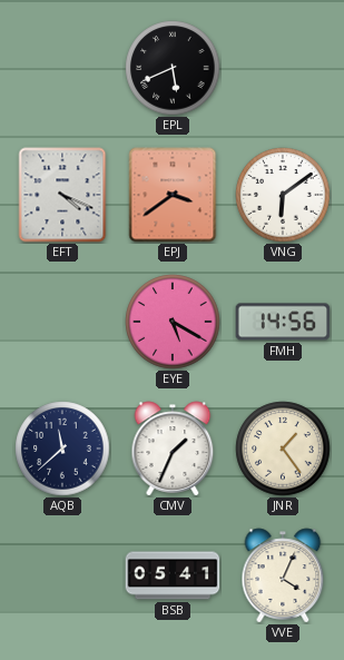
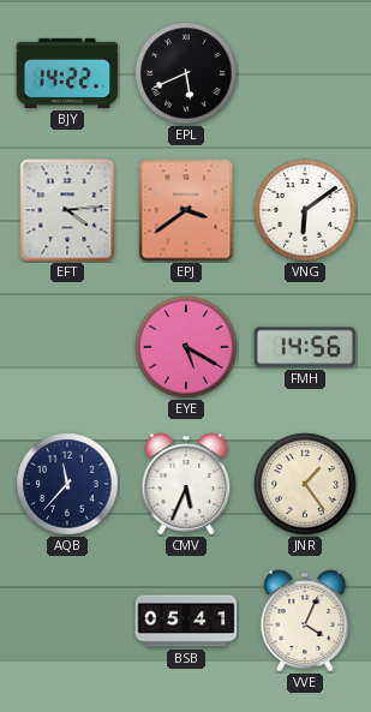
BJY: none -> 14:22 (67, 73)
EFT: 4:19 -> 4:14 (67, 210)
AQB: 11:38 -> 11:37 (67, 484)
CMV: 1:34 -> 5:34 (186, 484)
